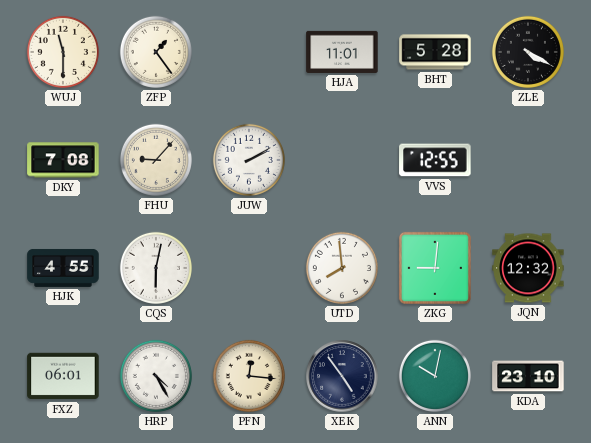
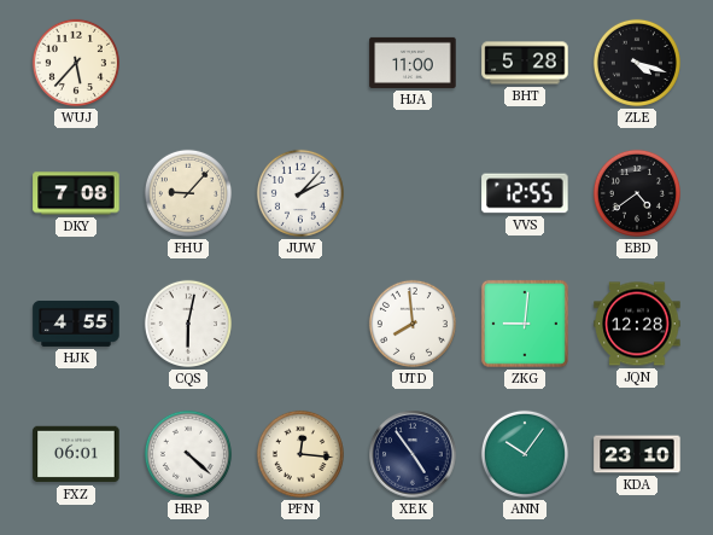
WUJ: 11:30 -> 5:37 (76, 63)
ZFP: 1:24 -> none (156, 52)
HJA: 11:01 -> 11:00 (413, 63)
ZLE: 4:20 -> 4:18 (637, 63)
JUW: 2:10 -> 2:07 (300, 193)
EBD: none -> 4:39 (637, 193)
JQN: 12:32 -> 12:28 (637, 324)
HRP: 4:25 -> 4:22 (188, 454)
ANN: 10:02 -> 10:06 (525, 454)
